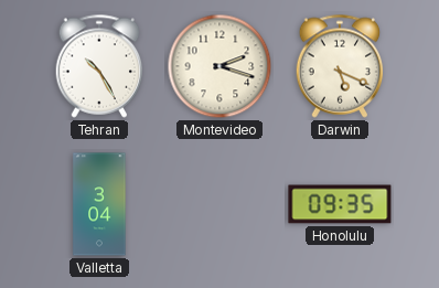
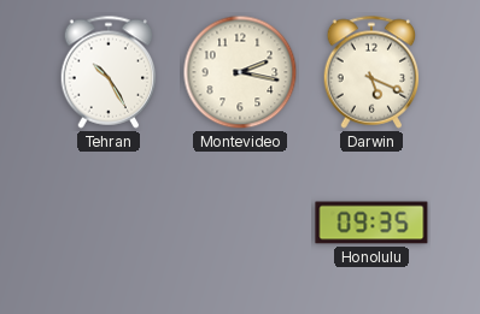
Montevideo: 2:18 -> 2:17 (240, 72)
Valletta: 3:04 -> none (99, 204)
